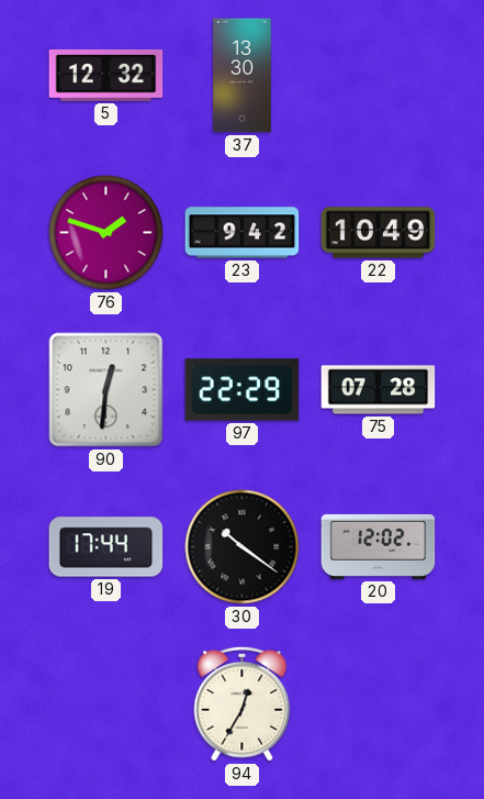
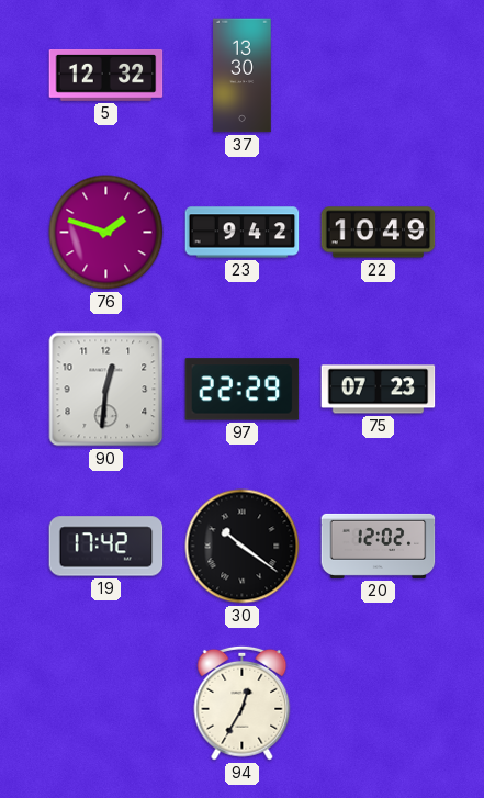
75: 07:28 -> 07:23 (379, 390)
19: 17:44 -> 17:42 (106, 547)
